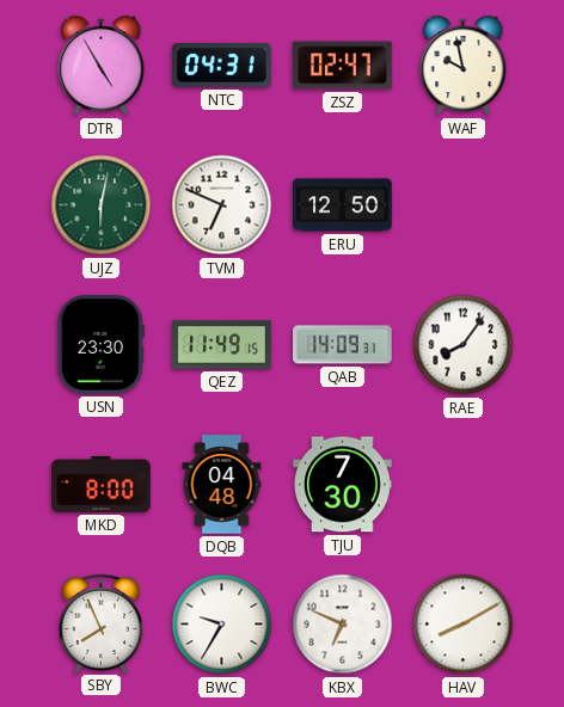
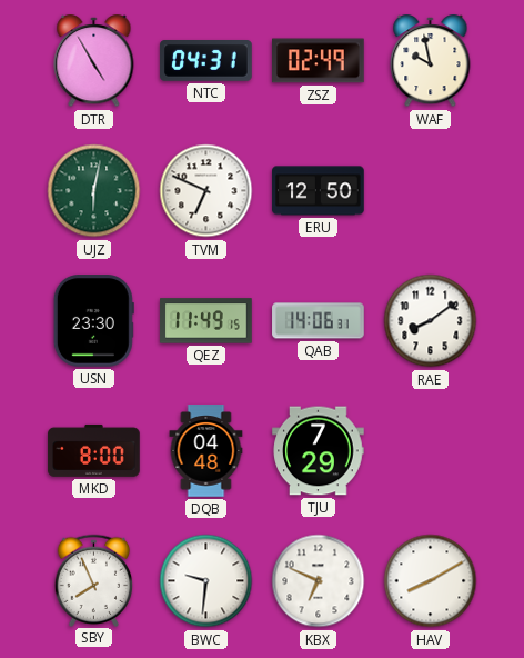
ZSZ: 02:47 -> 02:49 (319, 61)
QAB: 14:09 -> 14:06 (319, 321)
RAE: 8:06 -> 8:09 (431, 321)
TJU: 7:30 -> 7:29 (319, 451)
BWC: 9:35 -> 9:31 (206, 581)
